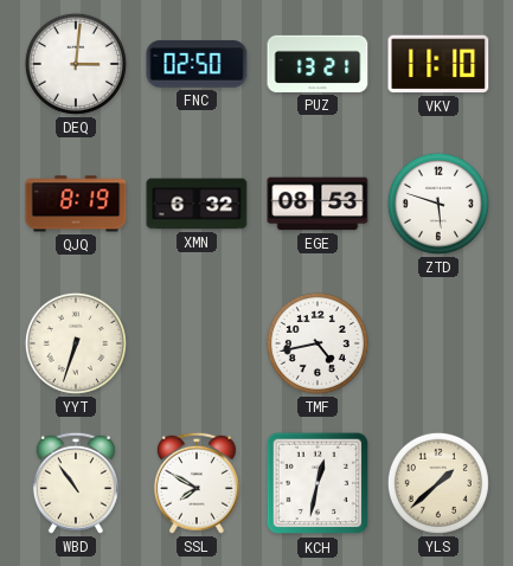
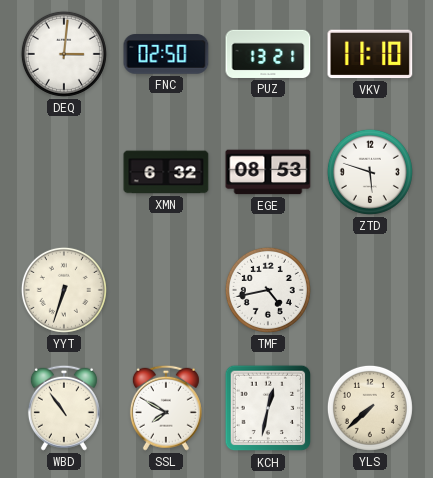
QJQ: 8:19 -> none (76, 204)
YLS: 1:38 -> 7:38 (370, 408)
